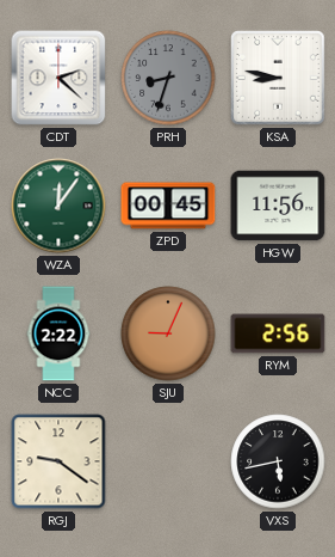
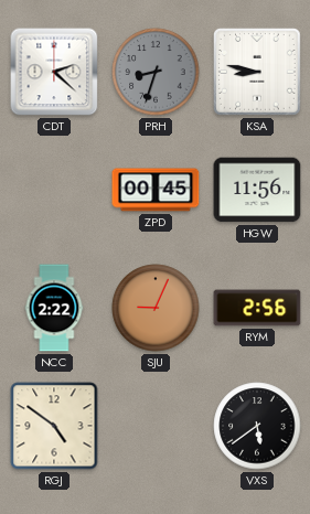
WZA: 12:06 -> none (58, 206)
RGJ: 9:21 -> 4:51 (54, 426)
VXS: 5:43 -> 5:39 (257, 426)
